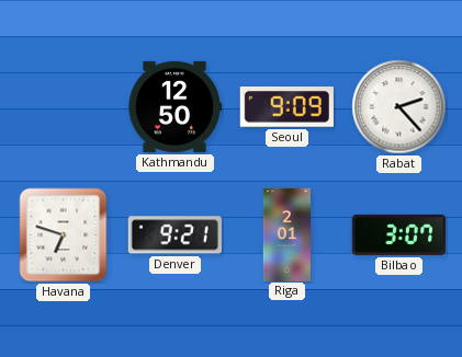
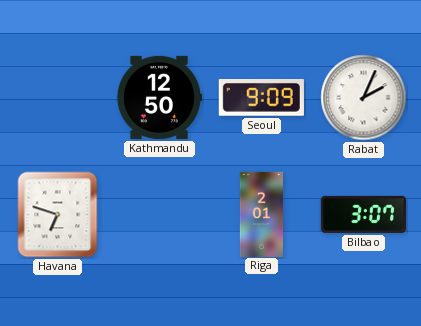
Rabat: 2:23 -> 2:04 (364, 98)
Denver: 9:21 -> none (174, 235)
